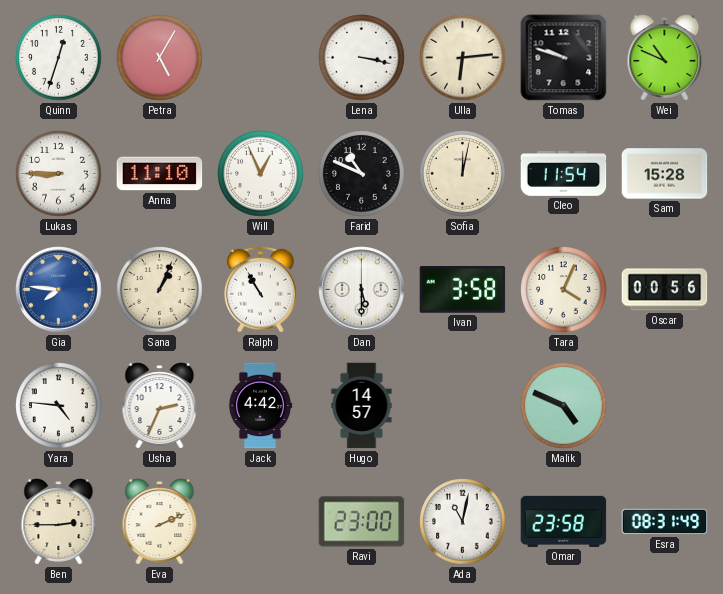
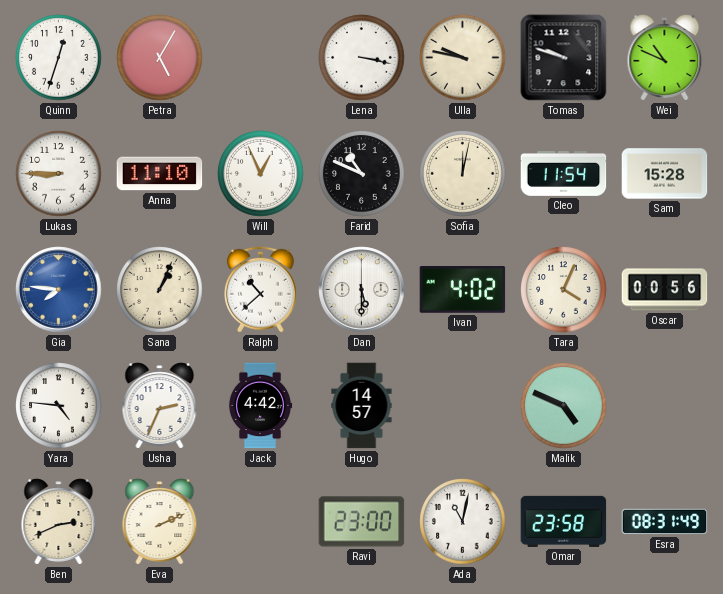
Ulla: 6:14 -> 9:47 (463, 58)
Ralph: 10:55 -> 10:38 (260, 289)
Ivan: 3:58 -> 4:02 (463, 290)
Ben: 2:45 -> 2:41 (59, 522)
